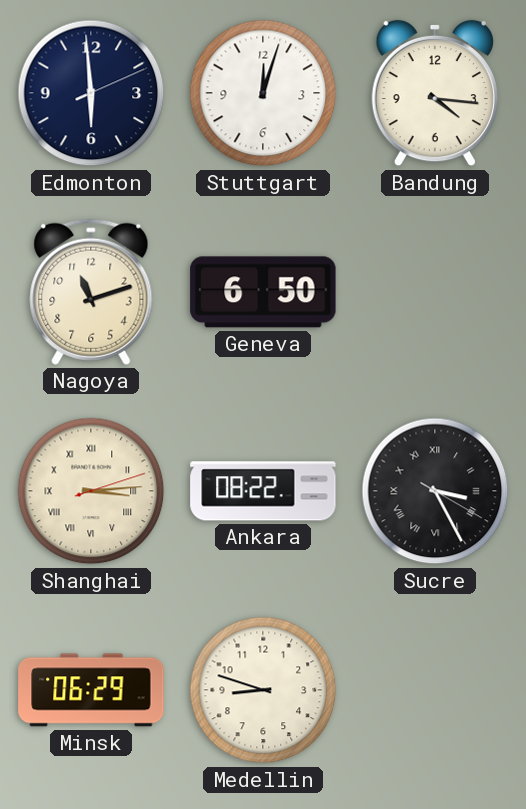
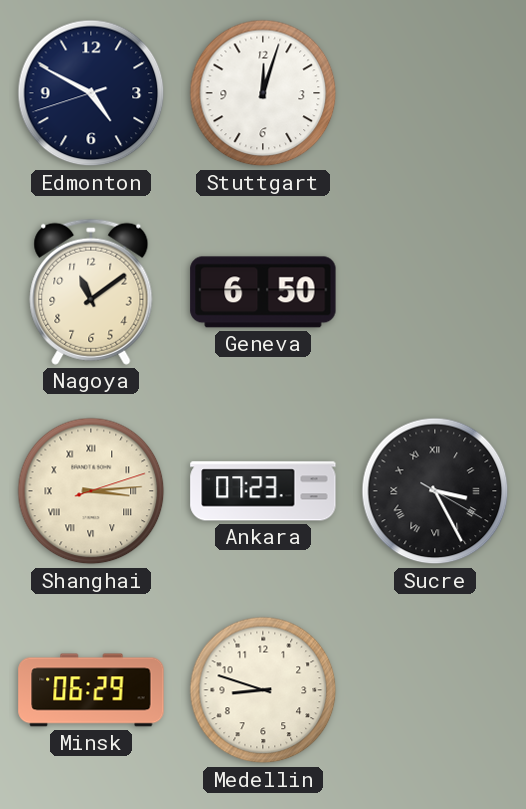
Edmonton: 5:59 -> 4:49 (91, 93)
Bandung: 4:16 -> none (435, 93)
Nagoya: 11:12 -> 11:09 (91, 292)
Ankara: 08:22 -> 07:23 (263, 491)
